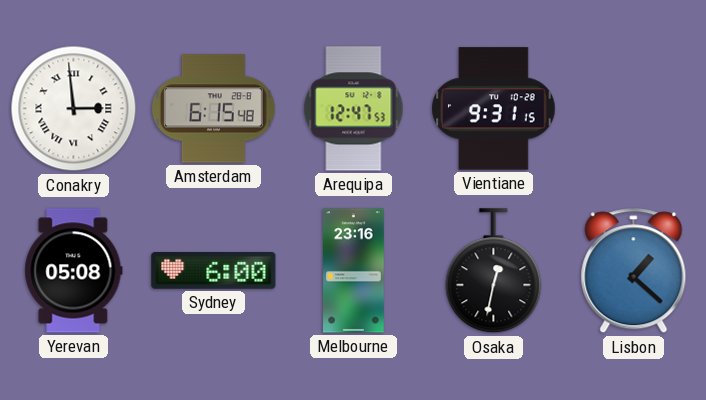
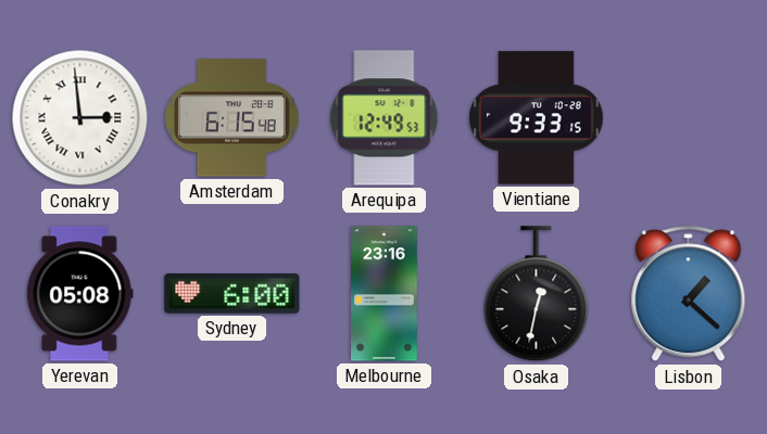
Arequipa: 12:47 -> 12:49 (385, 118)
Vientiane: 9:31 -> 9:33 (537, 118)
